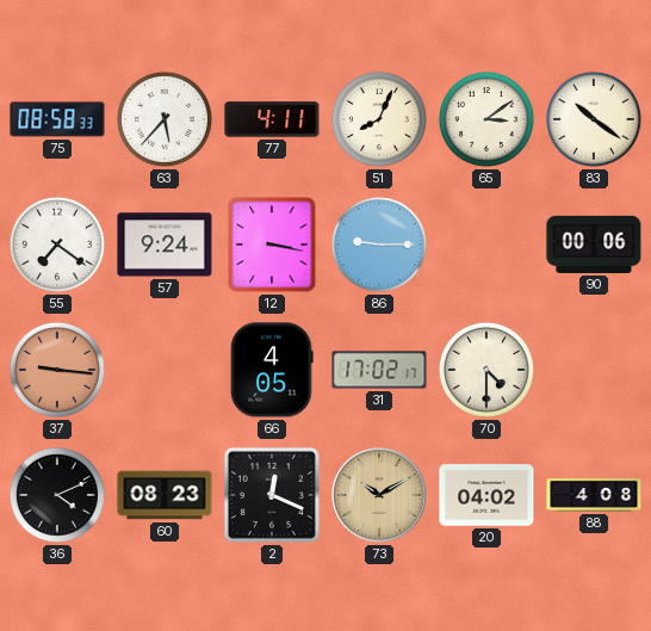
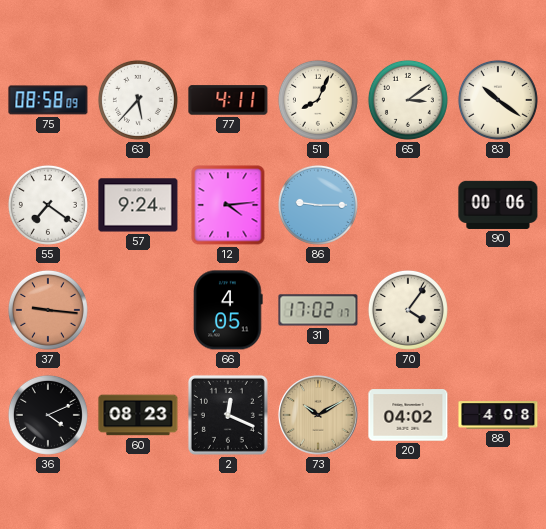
75: 08:58:33 -> 08:58:09 (48, 100)
12: 3:17 -> 4:14 (228, 205)
70: 4:30 -> 4:06 (408, 310)
